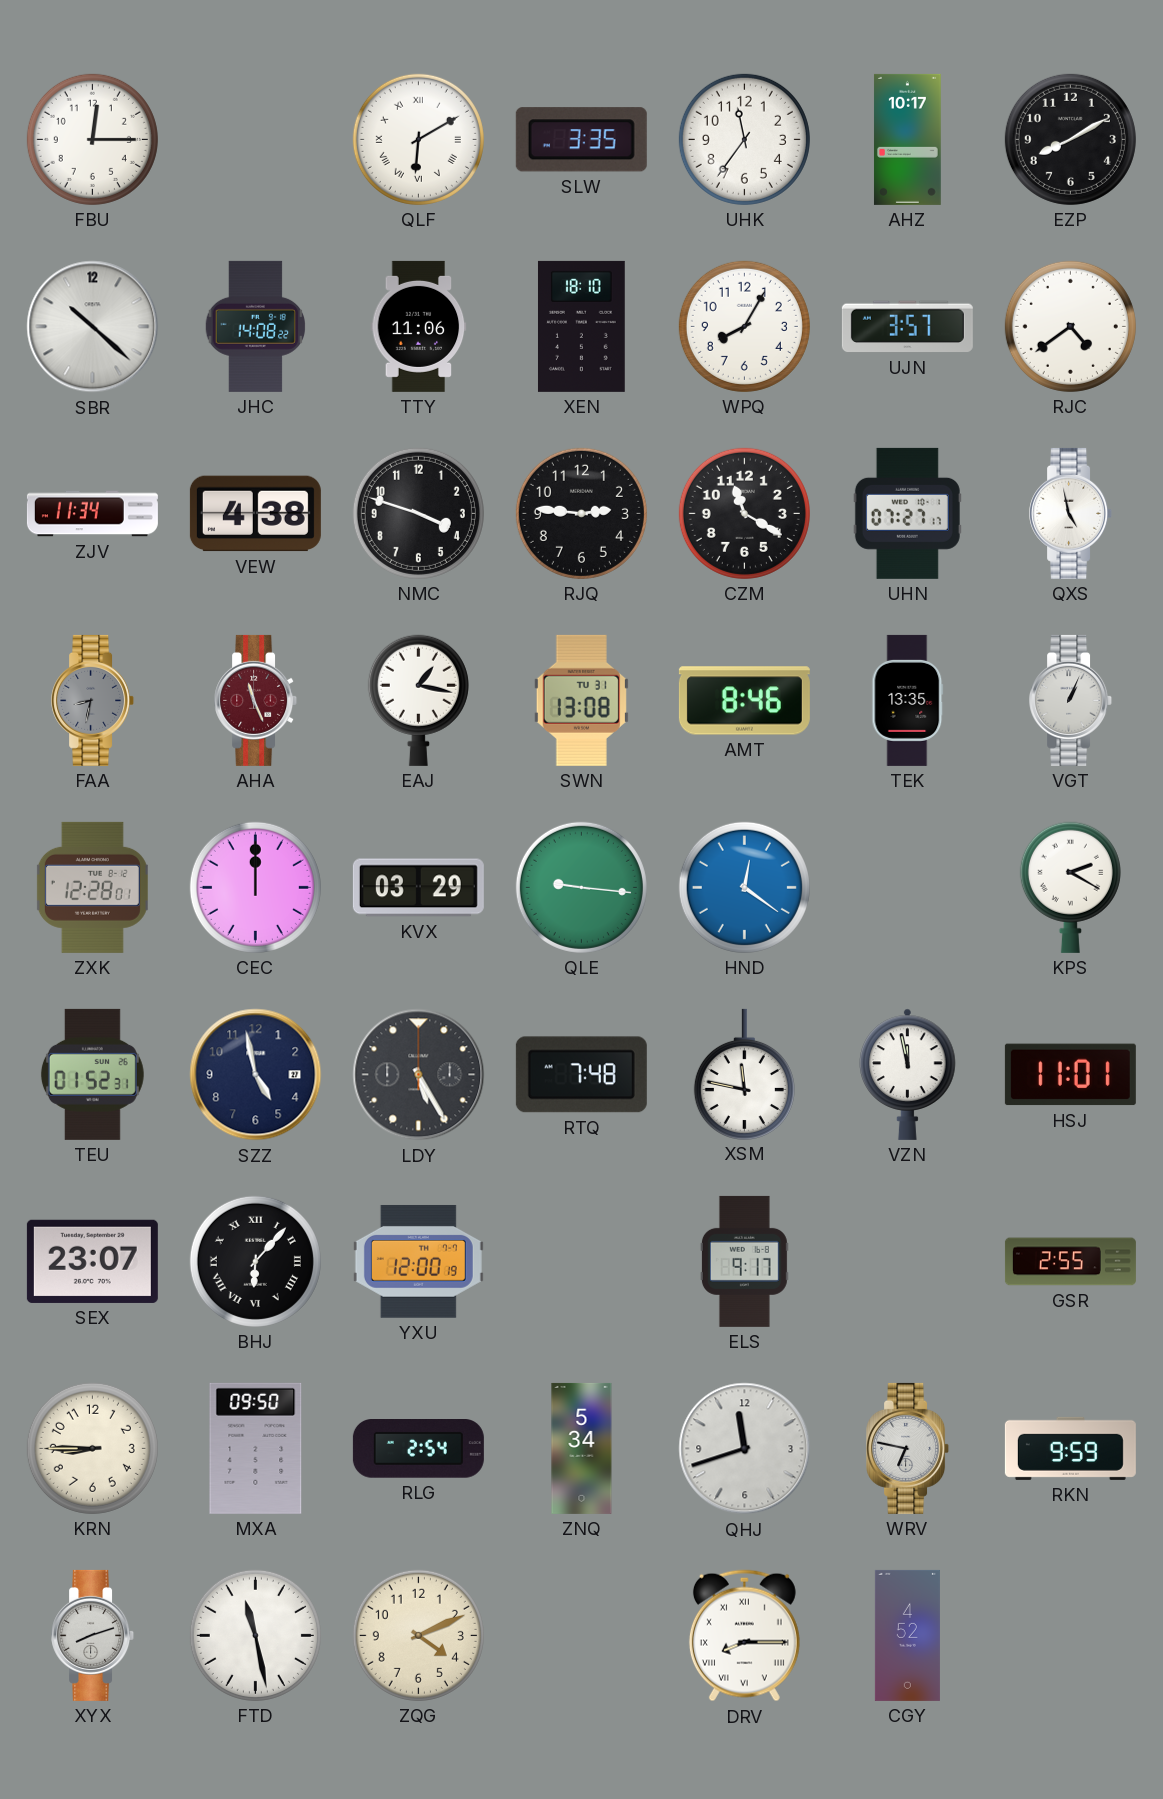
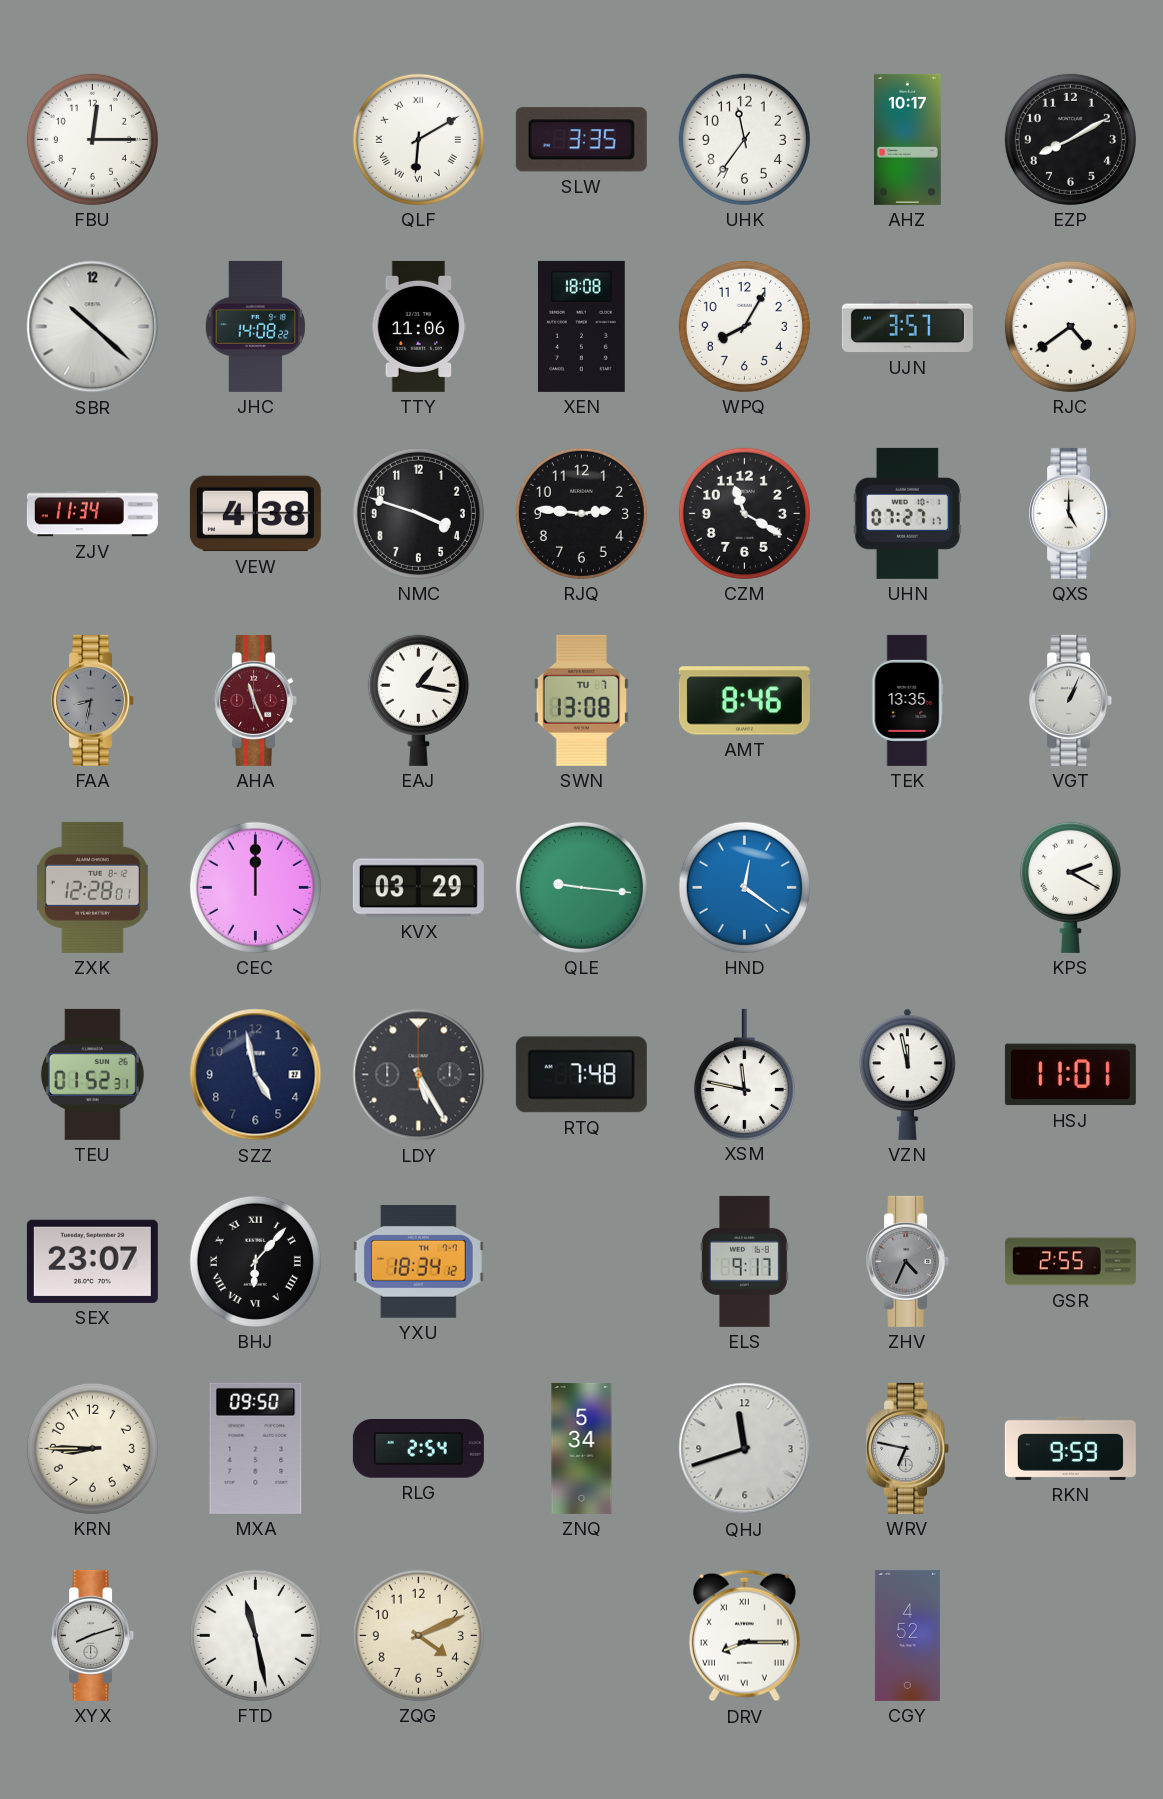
XEN: 18:10 -> 18:08 (581, 326)
QXS: 4:58 -> 5:00 (1071, 513)
SWN date: TU 31 -> TU 7 (581, 700)
YXU: 12:00 -> 18:34 (418, 1261)
ZHV: none -> 4:34 (908, 1261)
